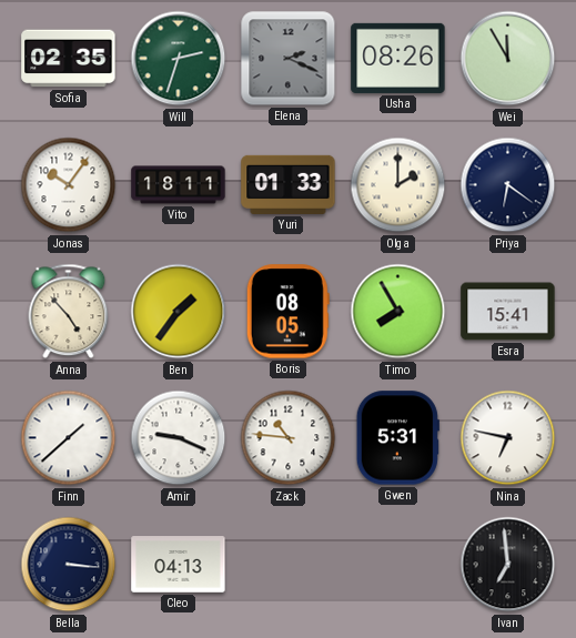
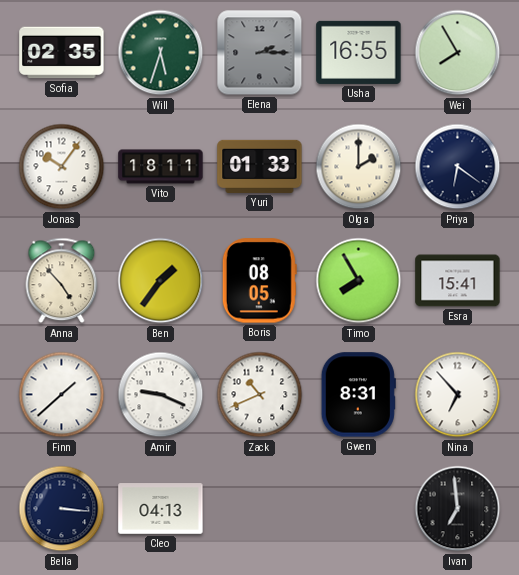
Will: 2:33 -> 5:33 (161, 53)
Elena: 2:19 -> 2:15 (260, 53)
Usha: 08:26 -> 16:55 (359, 52)
Wei: 11:55 -> 7:55 (458, 53)
Zack: 10:46 -> 10:41 (260, 395)
Gwen: 5:31 -> 8:31 (358, 395)
Nina: 6:47 -> 6:53 (458, 395)
